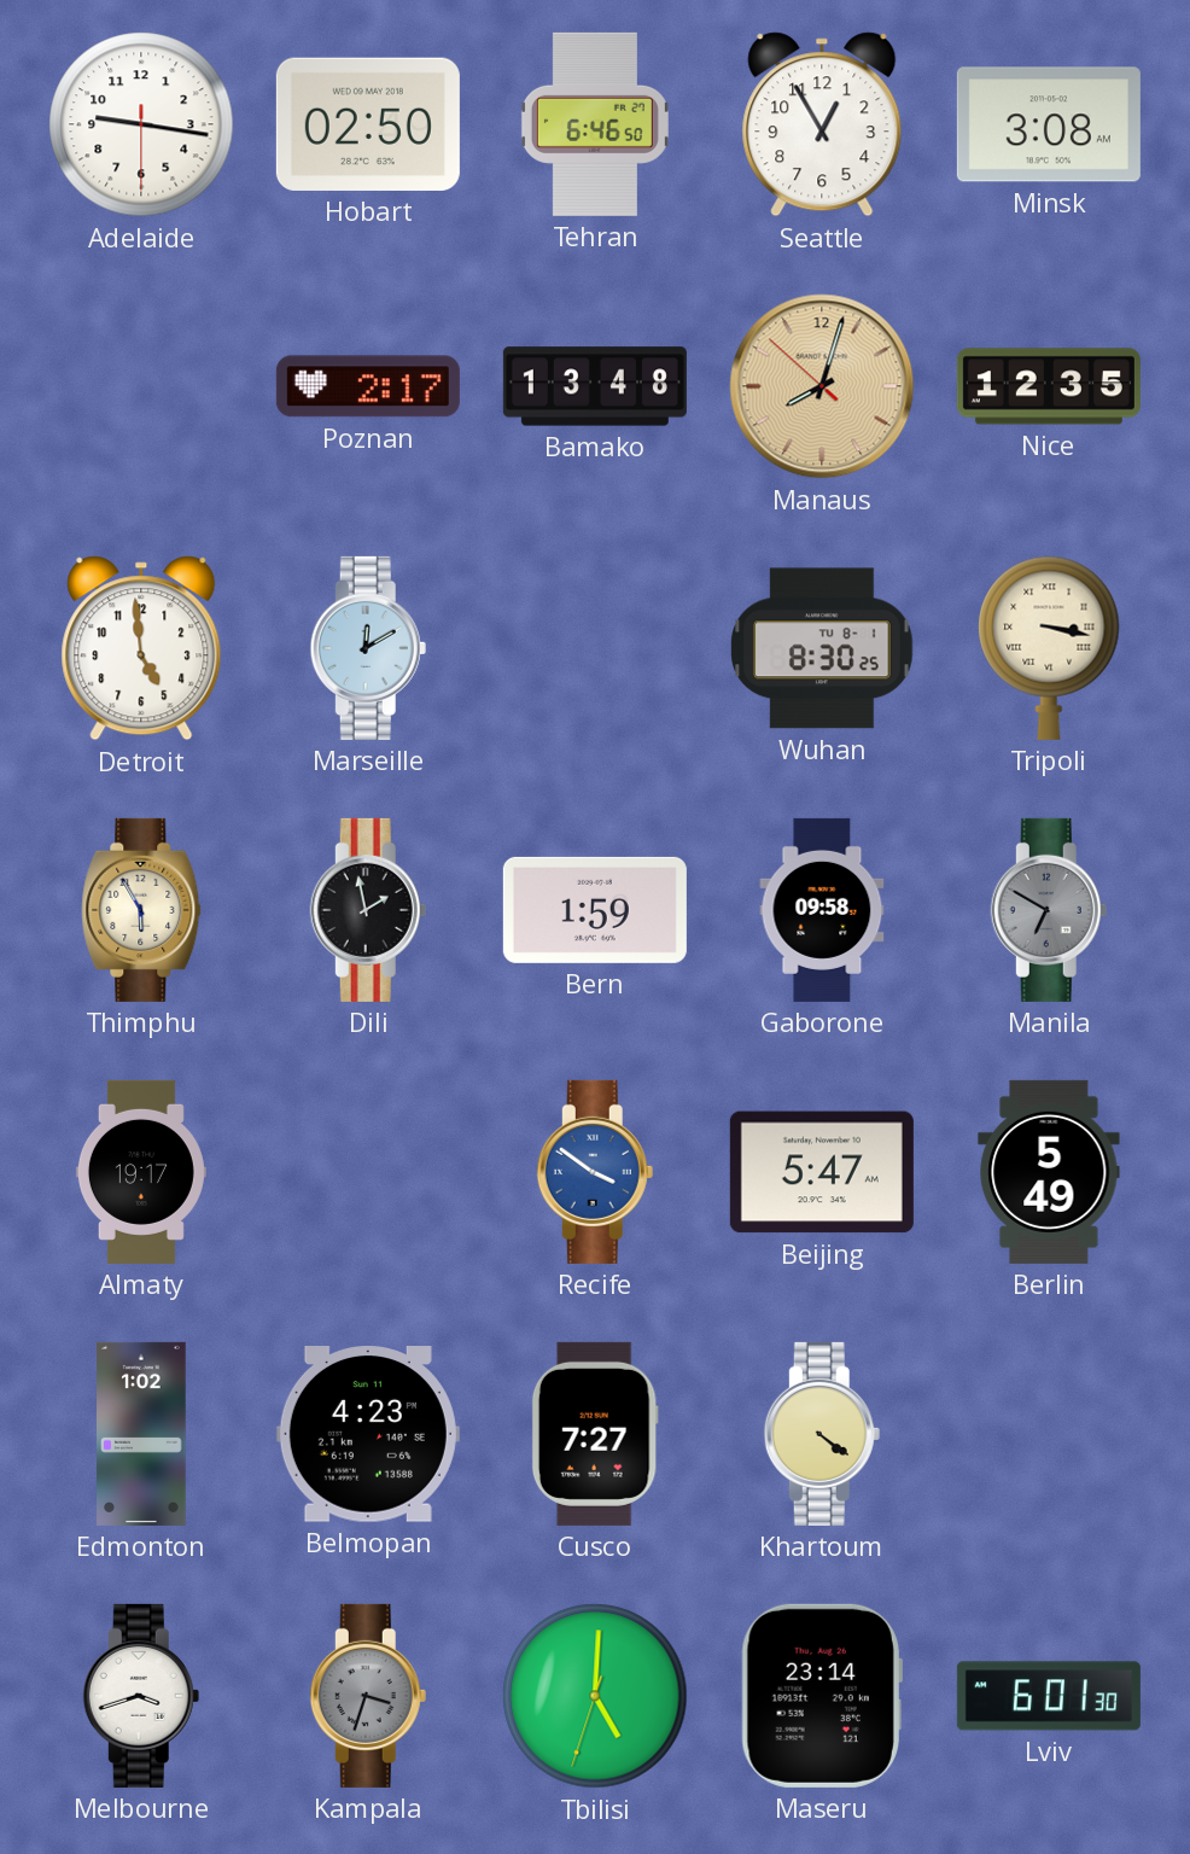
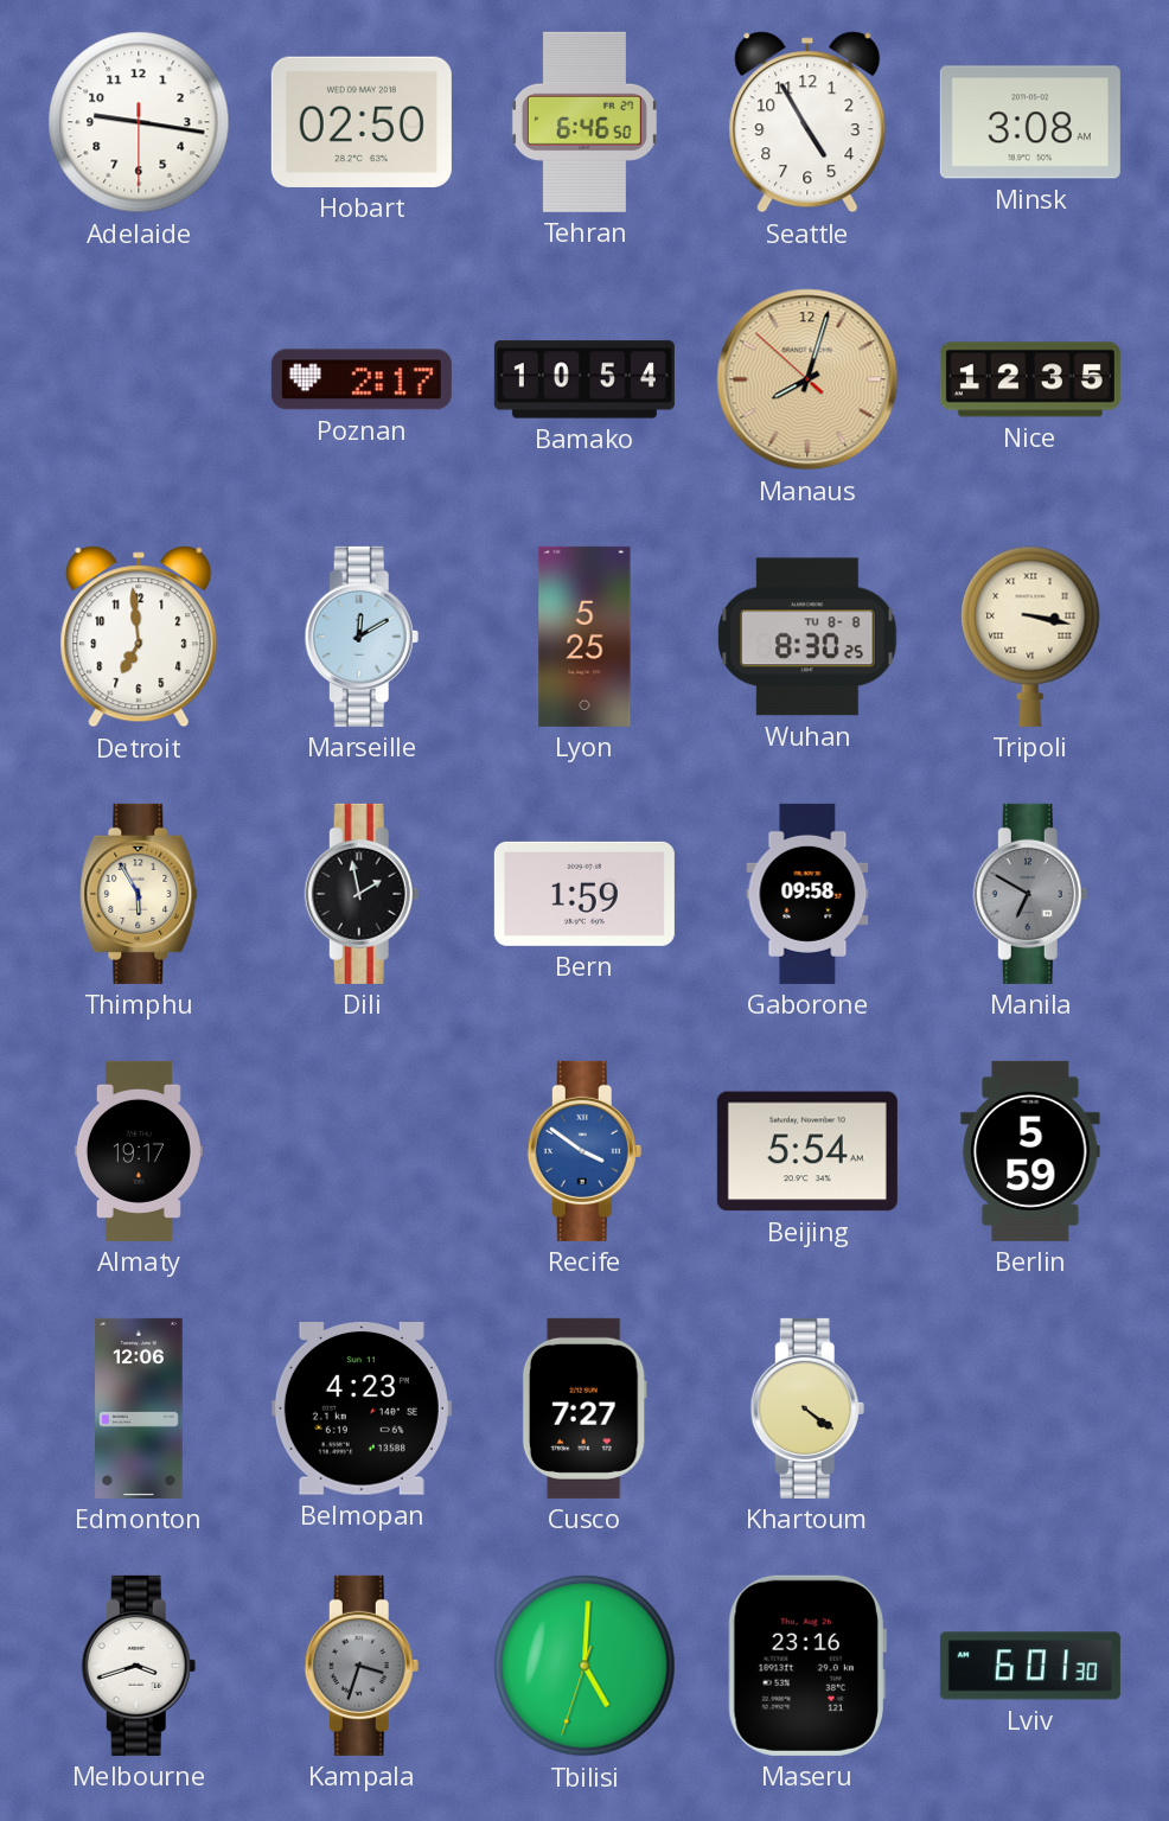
Seattle: 12:55 -> 4:55 (807, 122)
Bamako: 13:48 -> 10:54 (584, 379)
Detroit: 4:59 -> 6:59 (139, 637)
Lyon: none -> 5:25 (584, 637)
Wuhan date: TU 8-1 -> TU 8-8 (807, 637)
Beijing: 5:47 -> 5:54 (807, 1151)
Berlin: 5:49 -> 5:59 (1030, 1151)
Edmonton: 1:02 -> 12:06 (139, 1408)
Maseru: 23:14 -> 23:16 (807, 1666)
